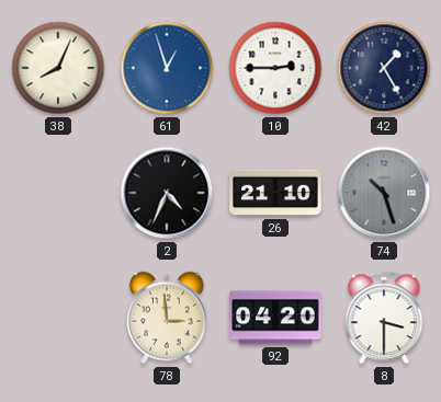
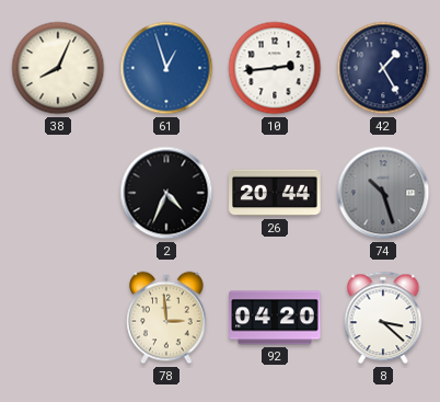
10: 2:45 -> 2:44 (275, 68)
26: 21:10 -> 20:44 (275, 193)
8: 3:30 -> 3:22 (383, 318)
